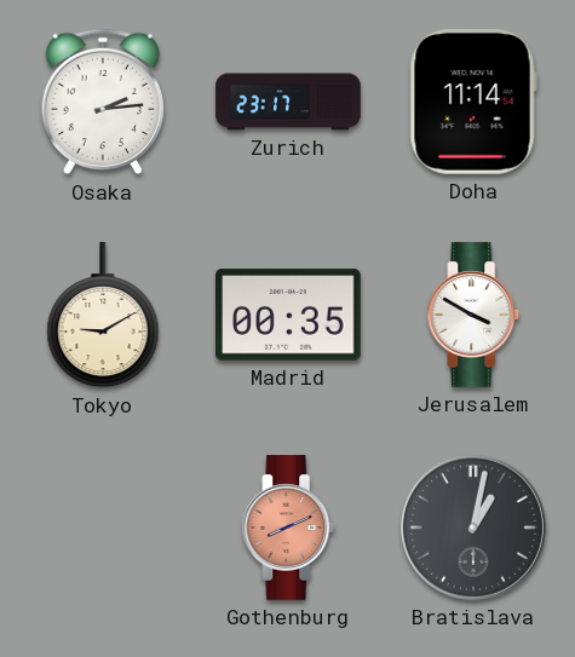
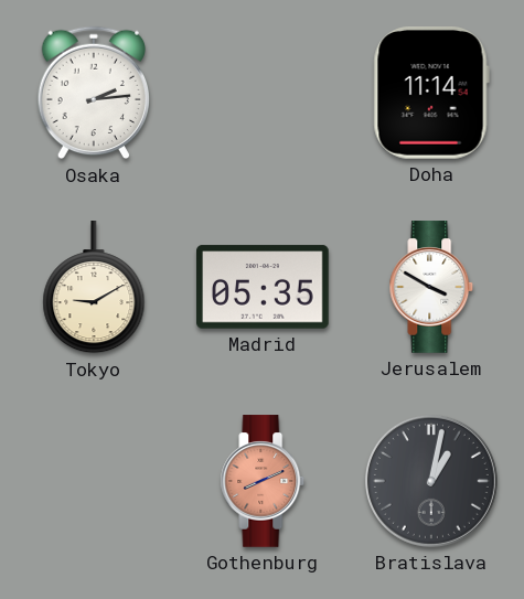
Zurich: 23:17 -> none (288, 102)
Madrid: 00:35 -> 05:35 (264, 287)
